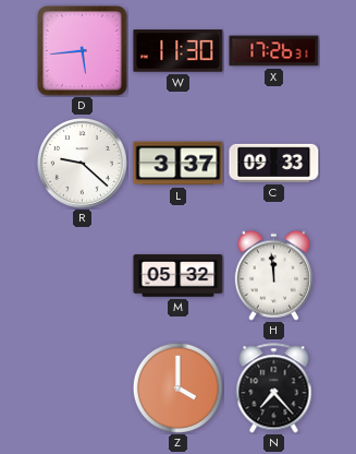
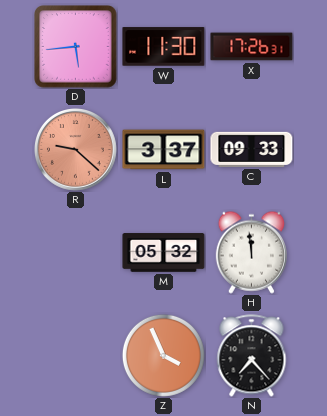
R dial: white -> salmon (76, 150)
Z: 4:00 -> 3:56 (163, 355)
